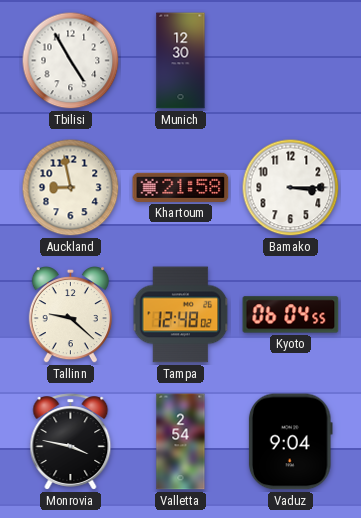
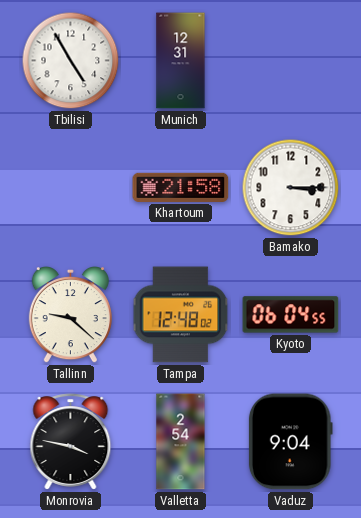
Munich: 12:30 -> 12:31 (181, 61)
Auckland: 8:58 -> none (71, 188)
